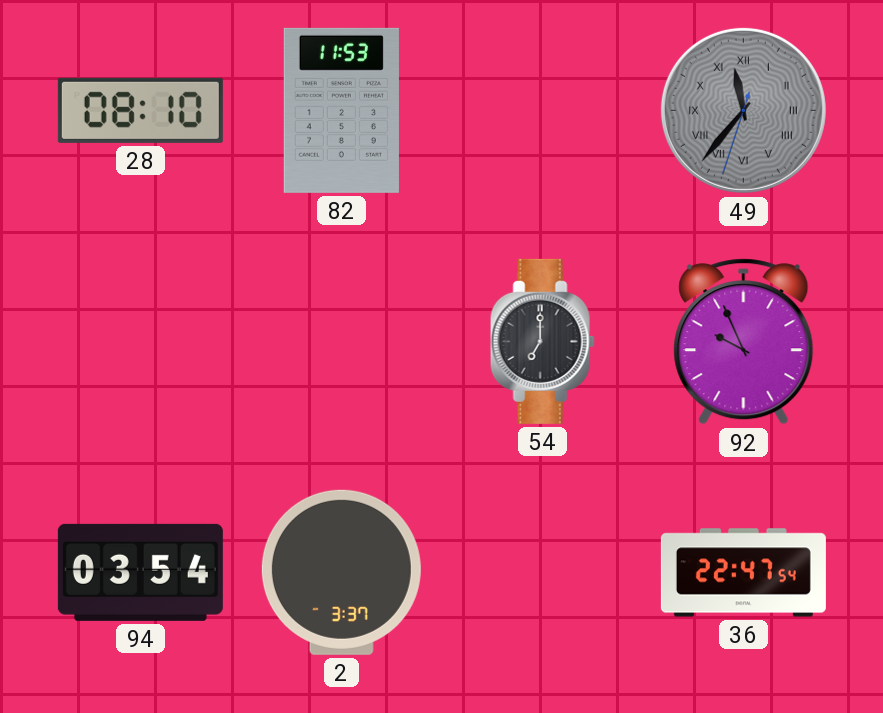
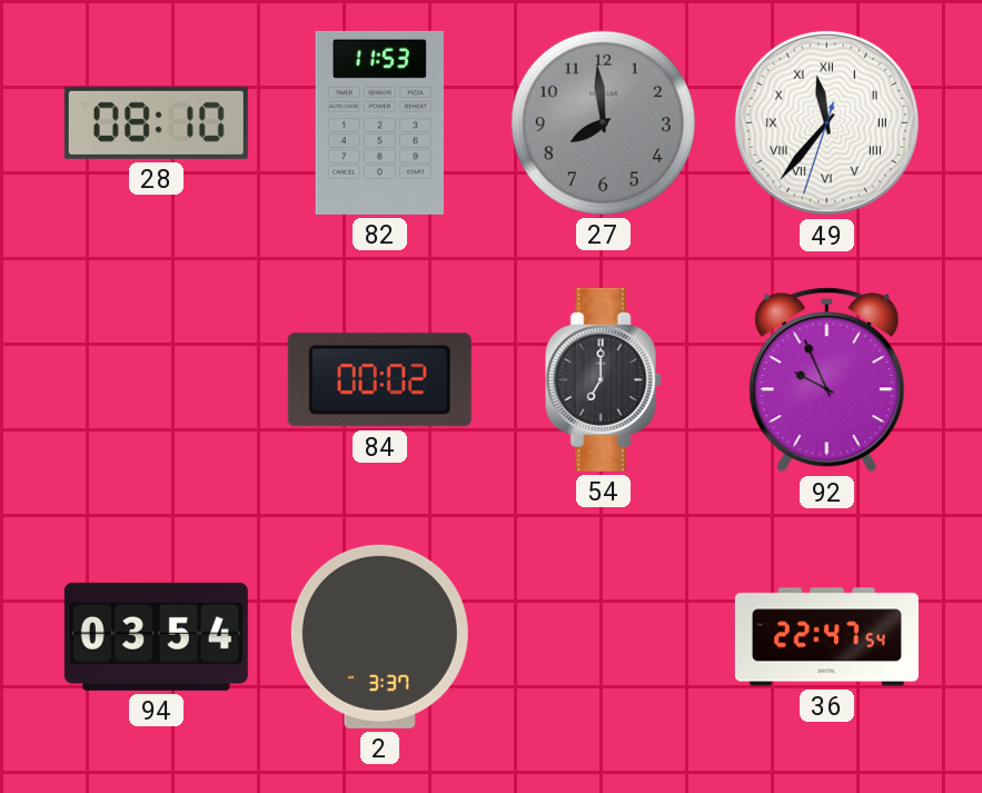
27: none -> 7:59 (603, 122)
49 dial: grey -> white (826, 122)
84: none -> 00:02 (379, 380)
